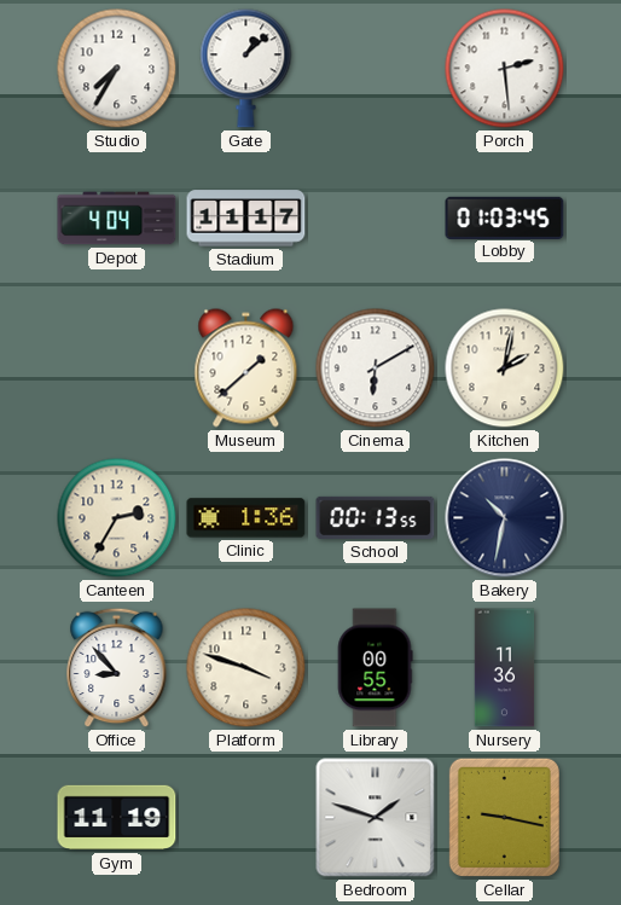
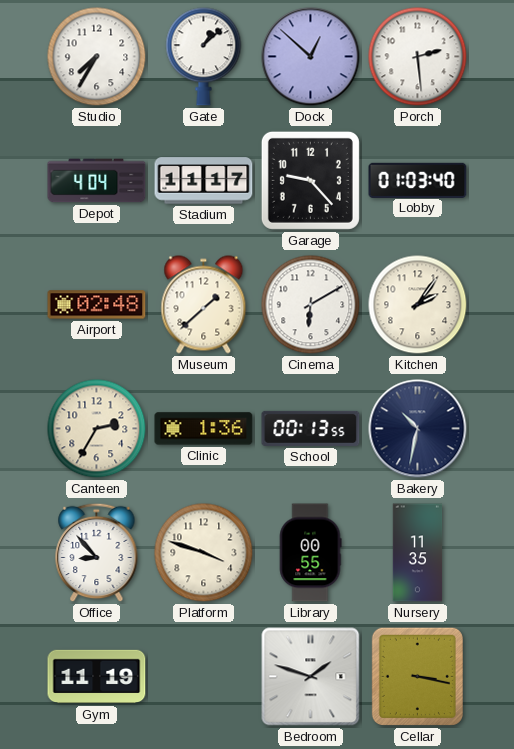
Dock: none -> 12:52 (311, 57)
Garage: none -> 9:23 (310, 180)
Lobby: 01:03:45 -> 01:03:40 (418, 180)
Airport: none -> 02:48 (97, 305)
Kitchen: 2:02 -> 2:06 (418, 305)
Nursery: 11:36 -> 11:35 (418, 553)
Cellar: 9:17 -> 3:17 (417, 676)
